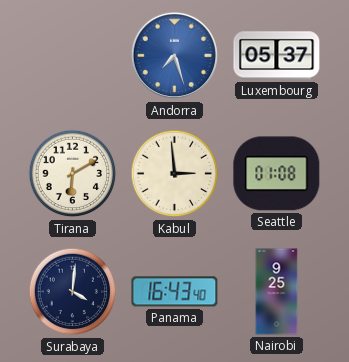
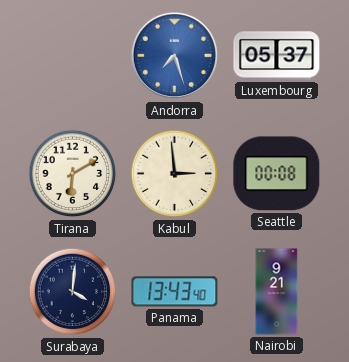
Seattle: 01:08 -> 00:08 (277, 174)
Panama: 16:43 -> 13:43 (175, 292)
Nairobi: 9:25 -> 9:21 (277, 292)
